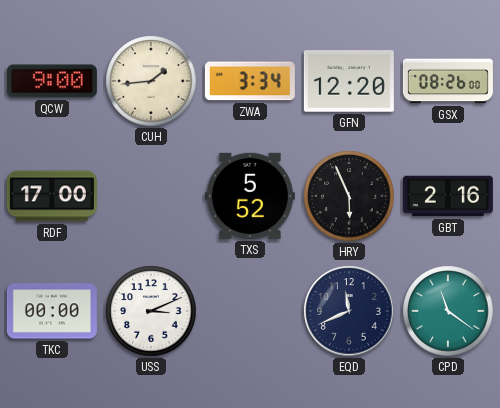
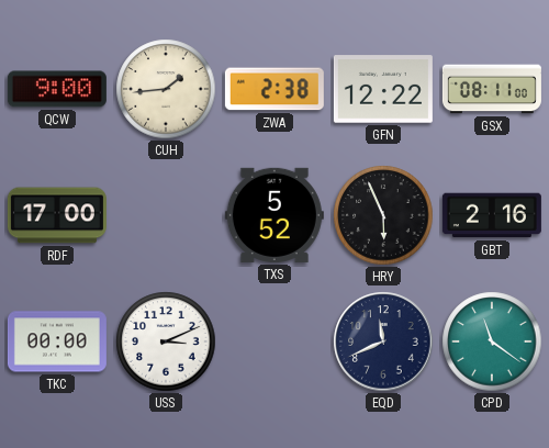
ZWA: 3:34 -> 2:38 (274, 89)
GFN: 12:20 -> 12:22 (383, 89)
GSX: 08:26 -> 08:11 (492, 89)
